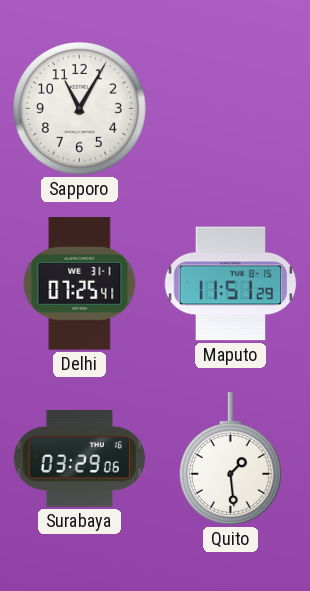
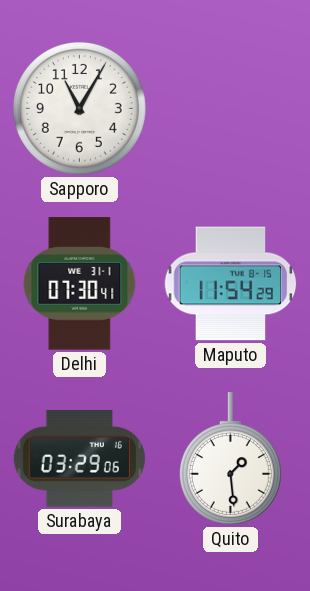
Delhi: 07:25 -> 07:30 (80, 284)
Maputo: 11:51 -> 11:54 (231, 284)
